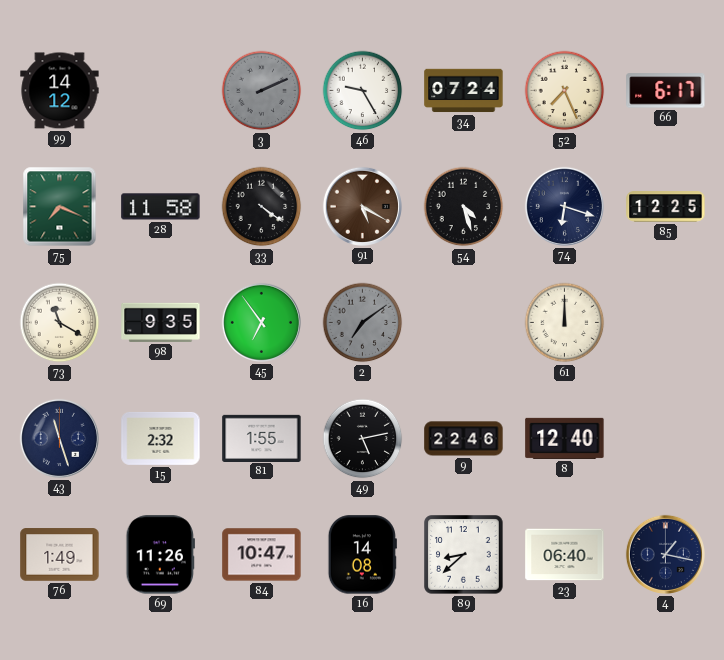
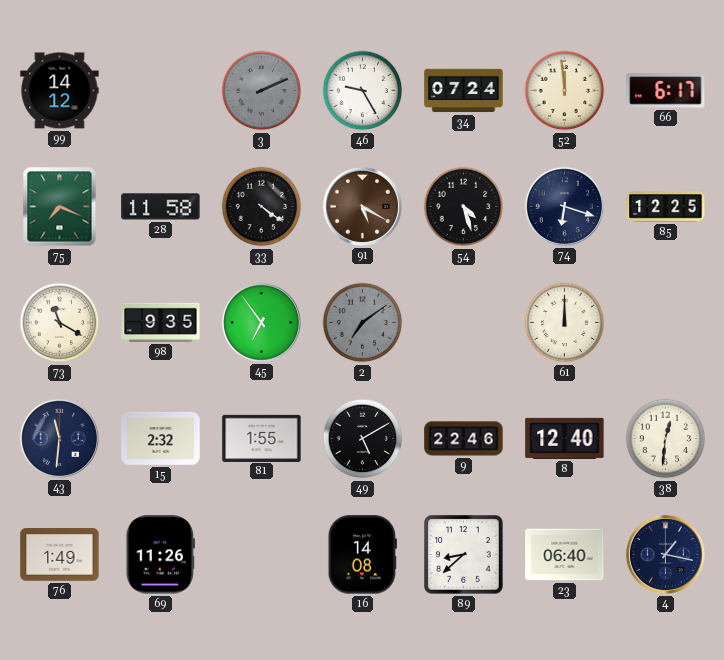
52: 7:26 -> 11:59 (565, 91)
43: 11:27 -> 11:31 (59, 438)
49: 5:13 -> 5:10 (363, 439)
38: none -> 12:31 (666, 439)
84: 10:47 -> none (262, 555)
